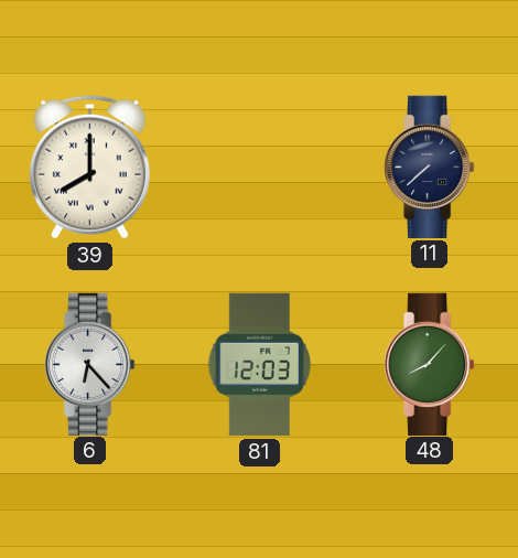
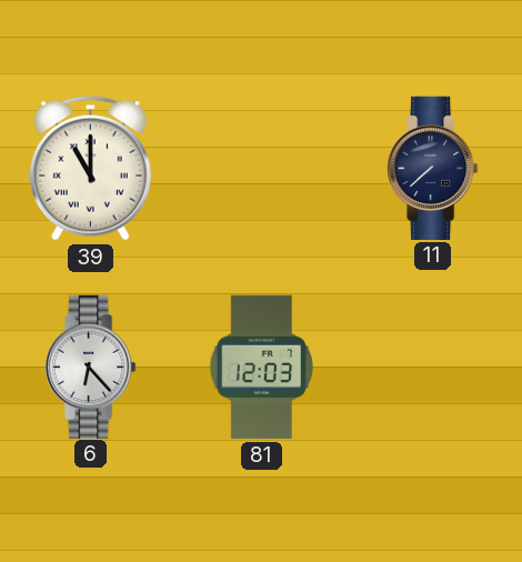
39: 8:00 -> 11:00 (90, 168)
48: 8:07 -> none (430, 364)
